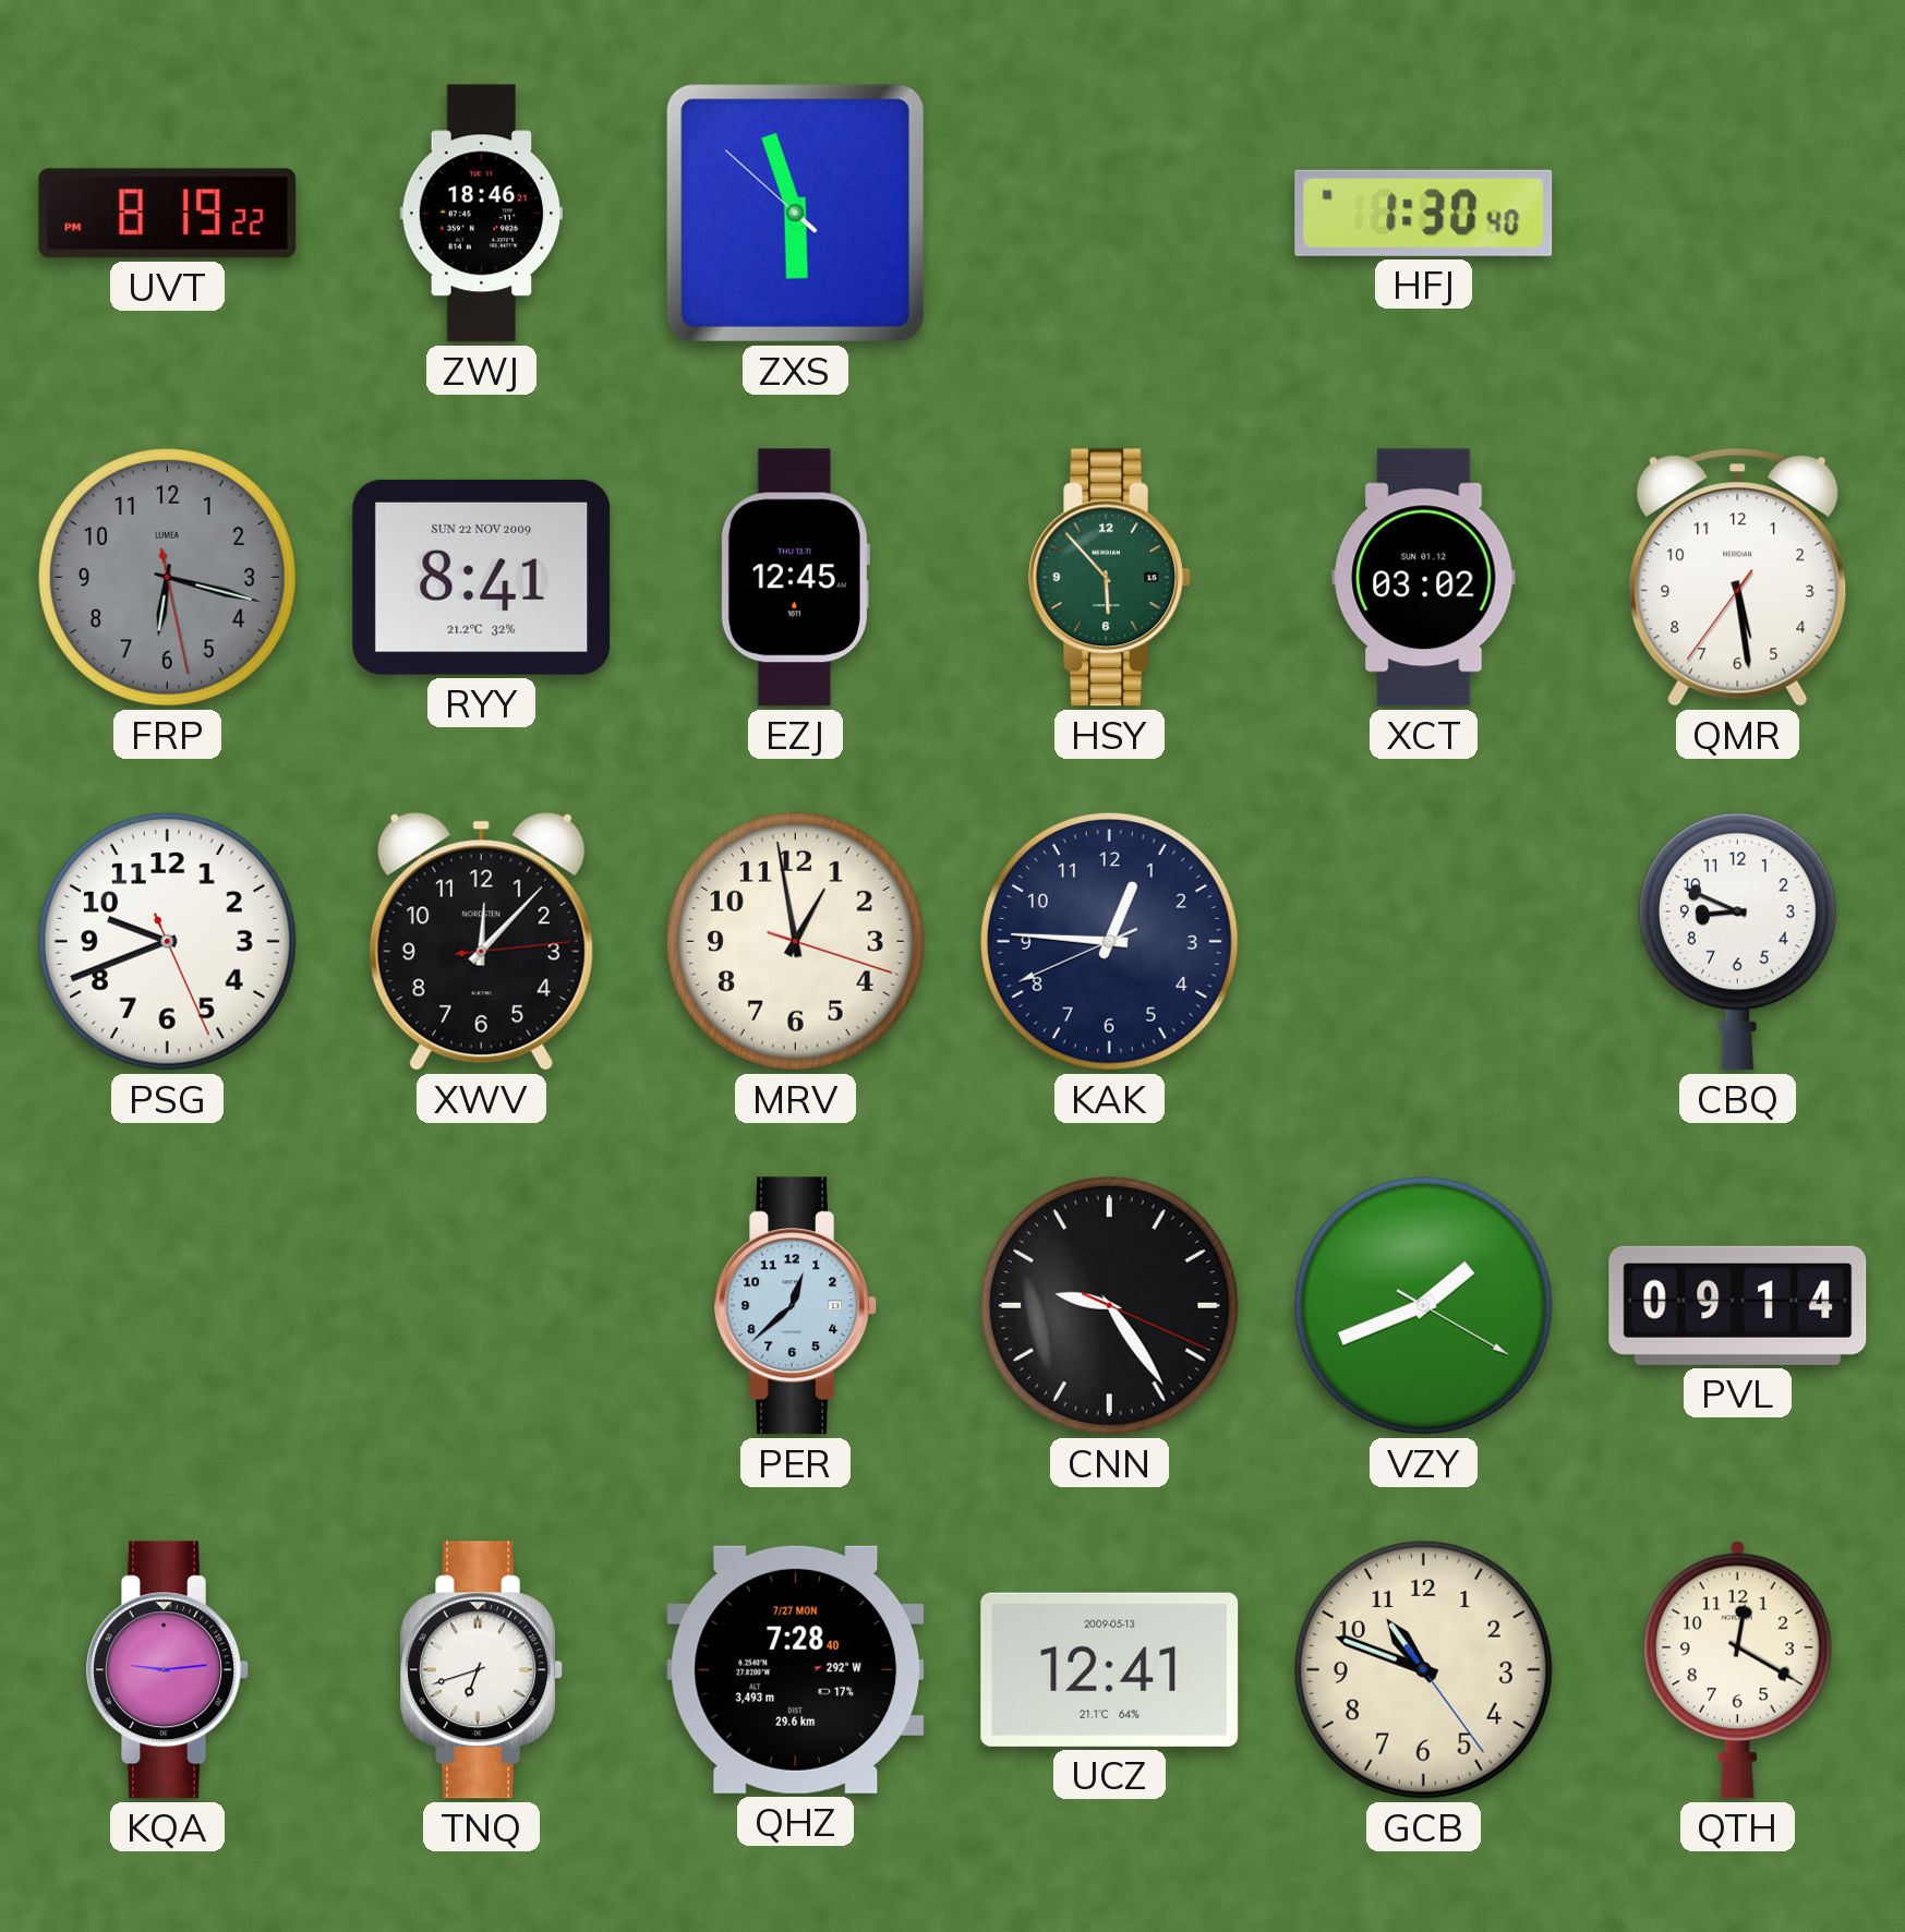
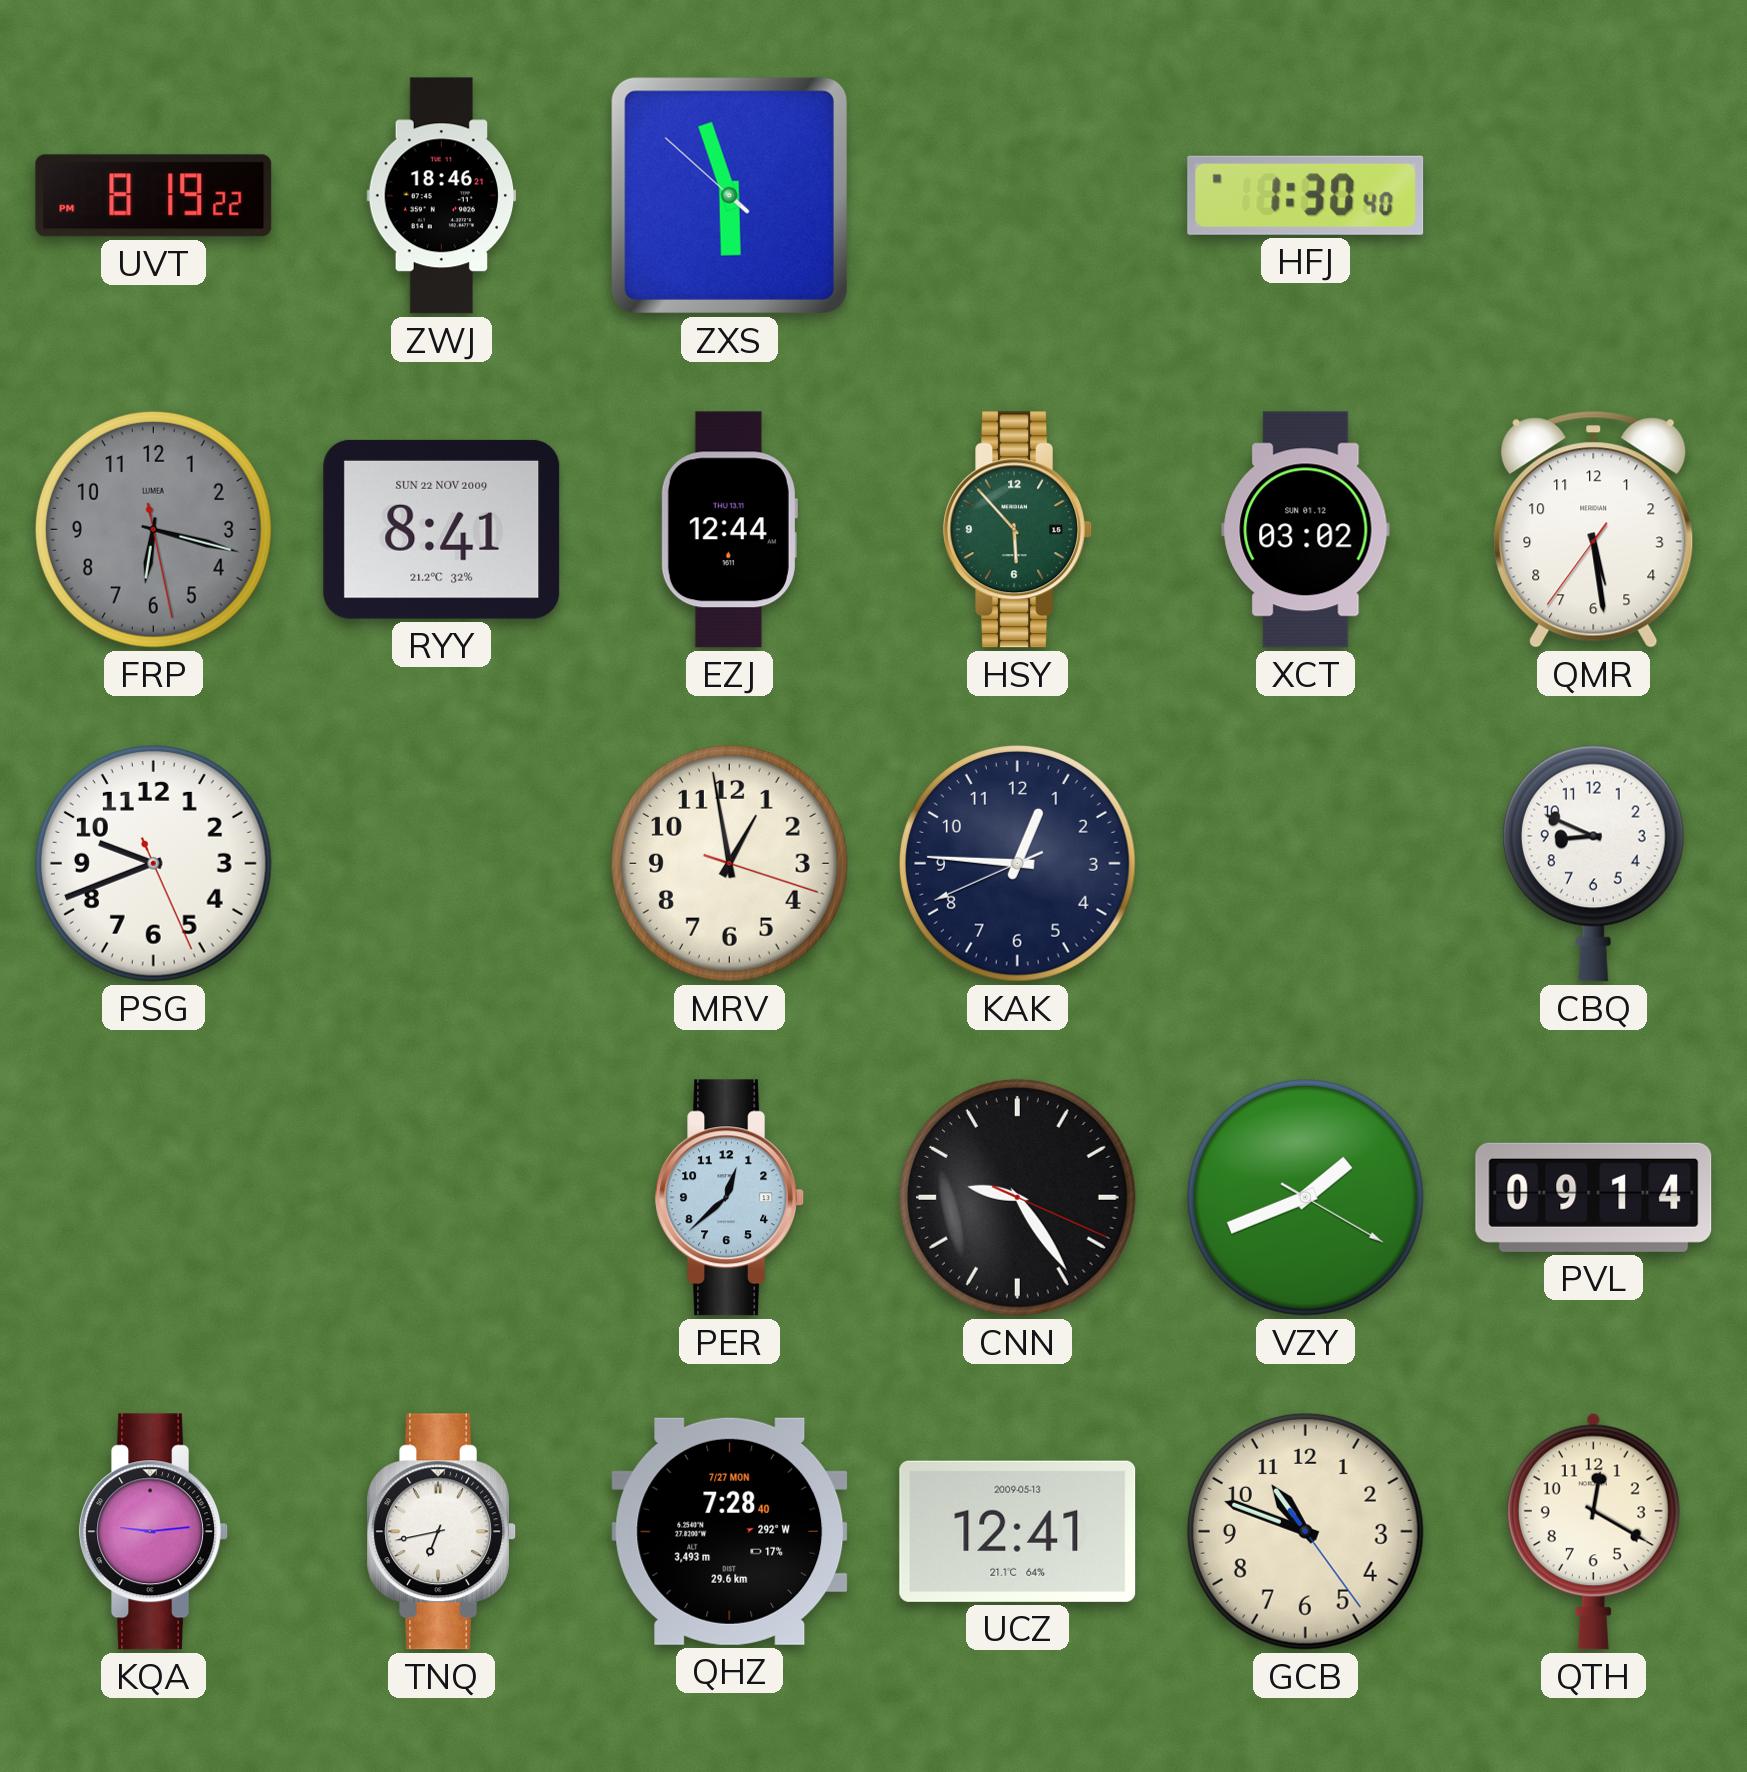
EZJ: 12:45 -> 12:44 (729, 530)
XWV: 12:07 -> none (481, 941)
TNQ: 6:42 -> 6:43 (441, 1532)
